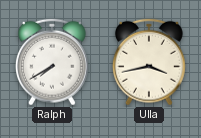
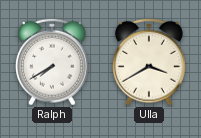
Ulla: 3:43 -> 3:40 (149, 62)
